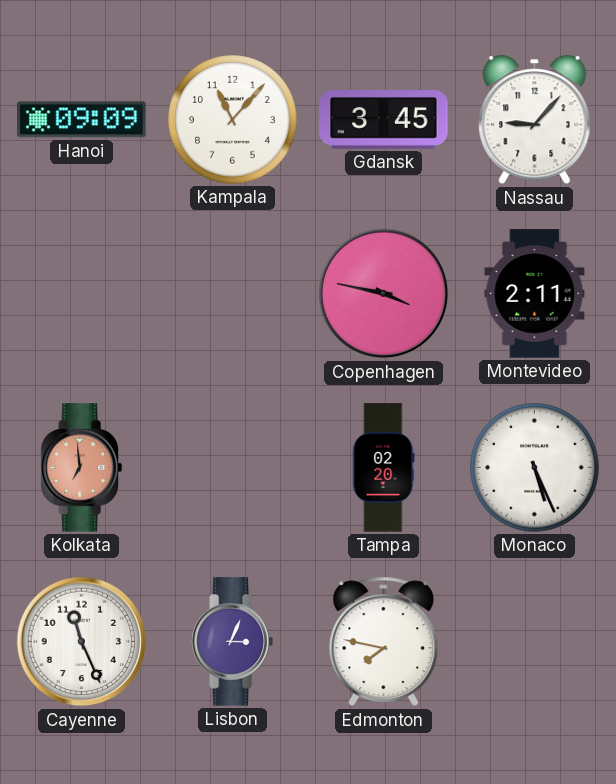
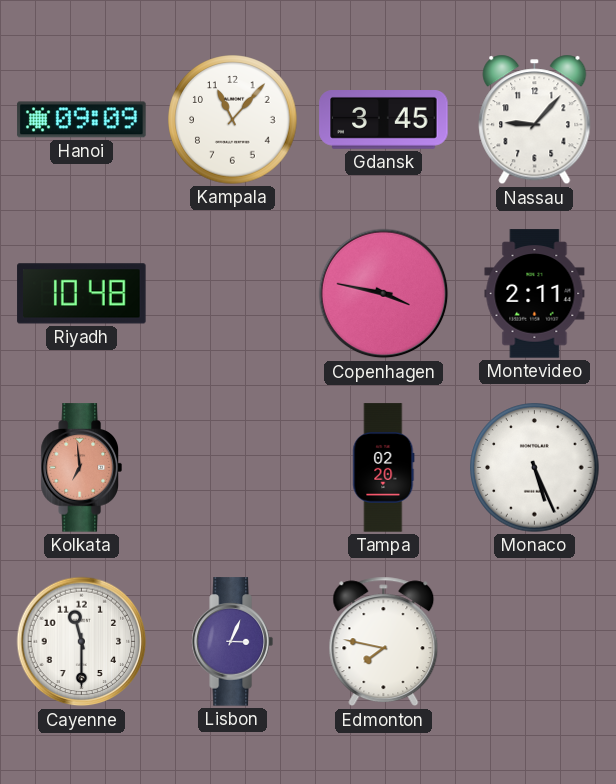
Riyadh: none -> 10:48 (82, 294)
Cayenne: 11:26 -> 11:30 (82, 642)
